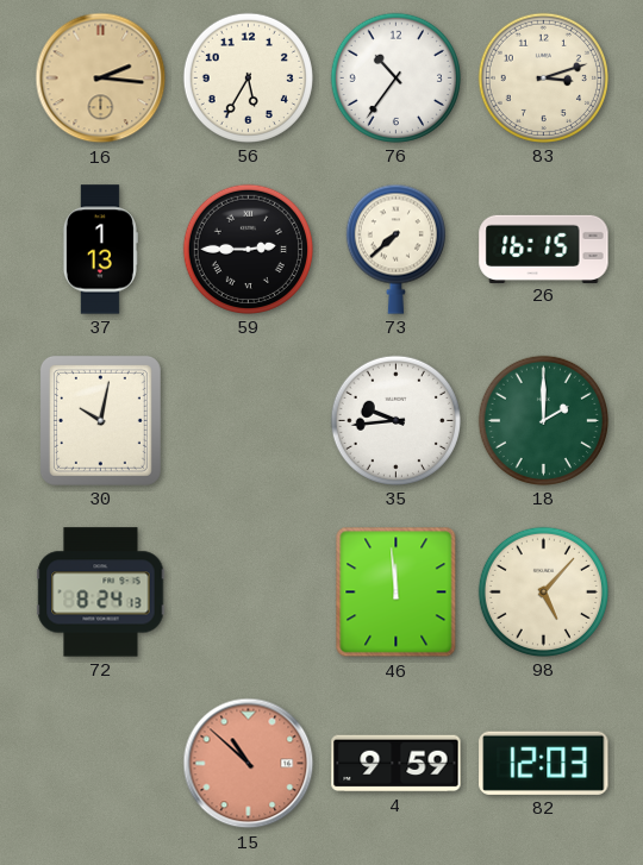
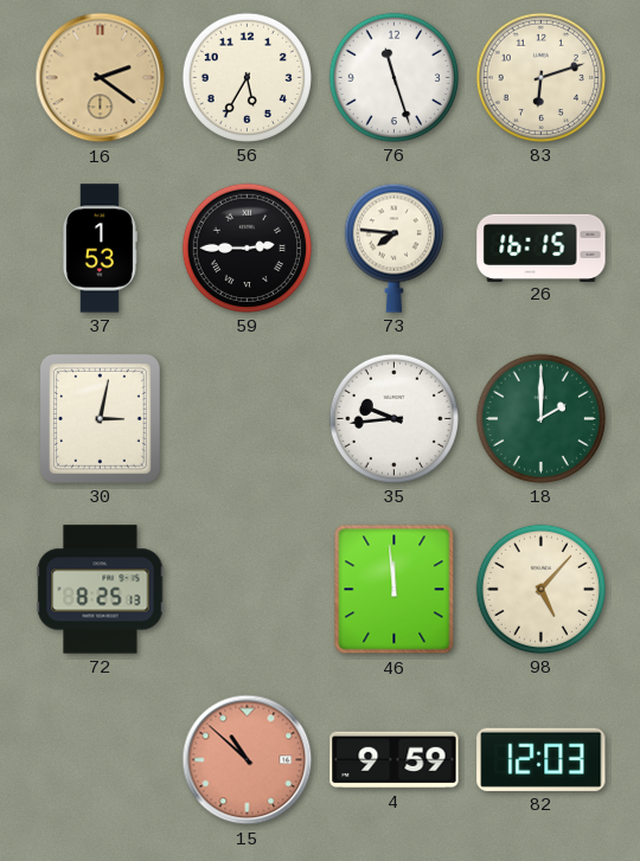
16: 2:16 -> 2:21 (101, 78)
76: 10:36 -> 11:27 (393, 77)
83: 3:12 -> 6:12 (540, 77)
37: 1:13 -> 1:53 (100, 249)
73: 7:38 -> 7:46 (393, 248)
30: 10:02 -> 3:02 (100, 418)
72: 8:24 -> 8:25 (101, 590)
